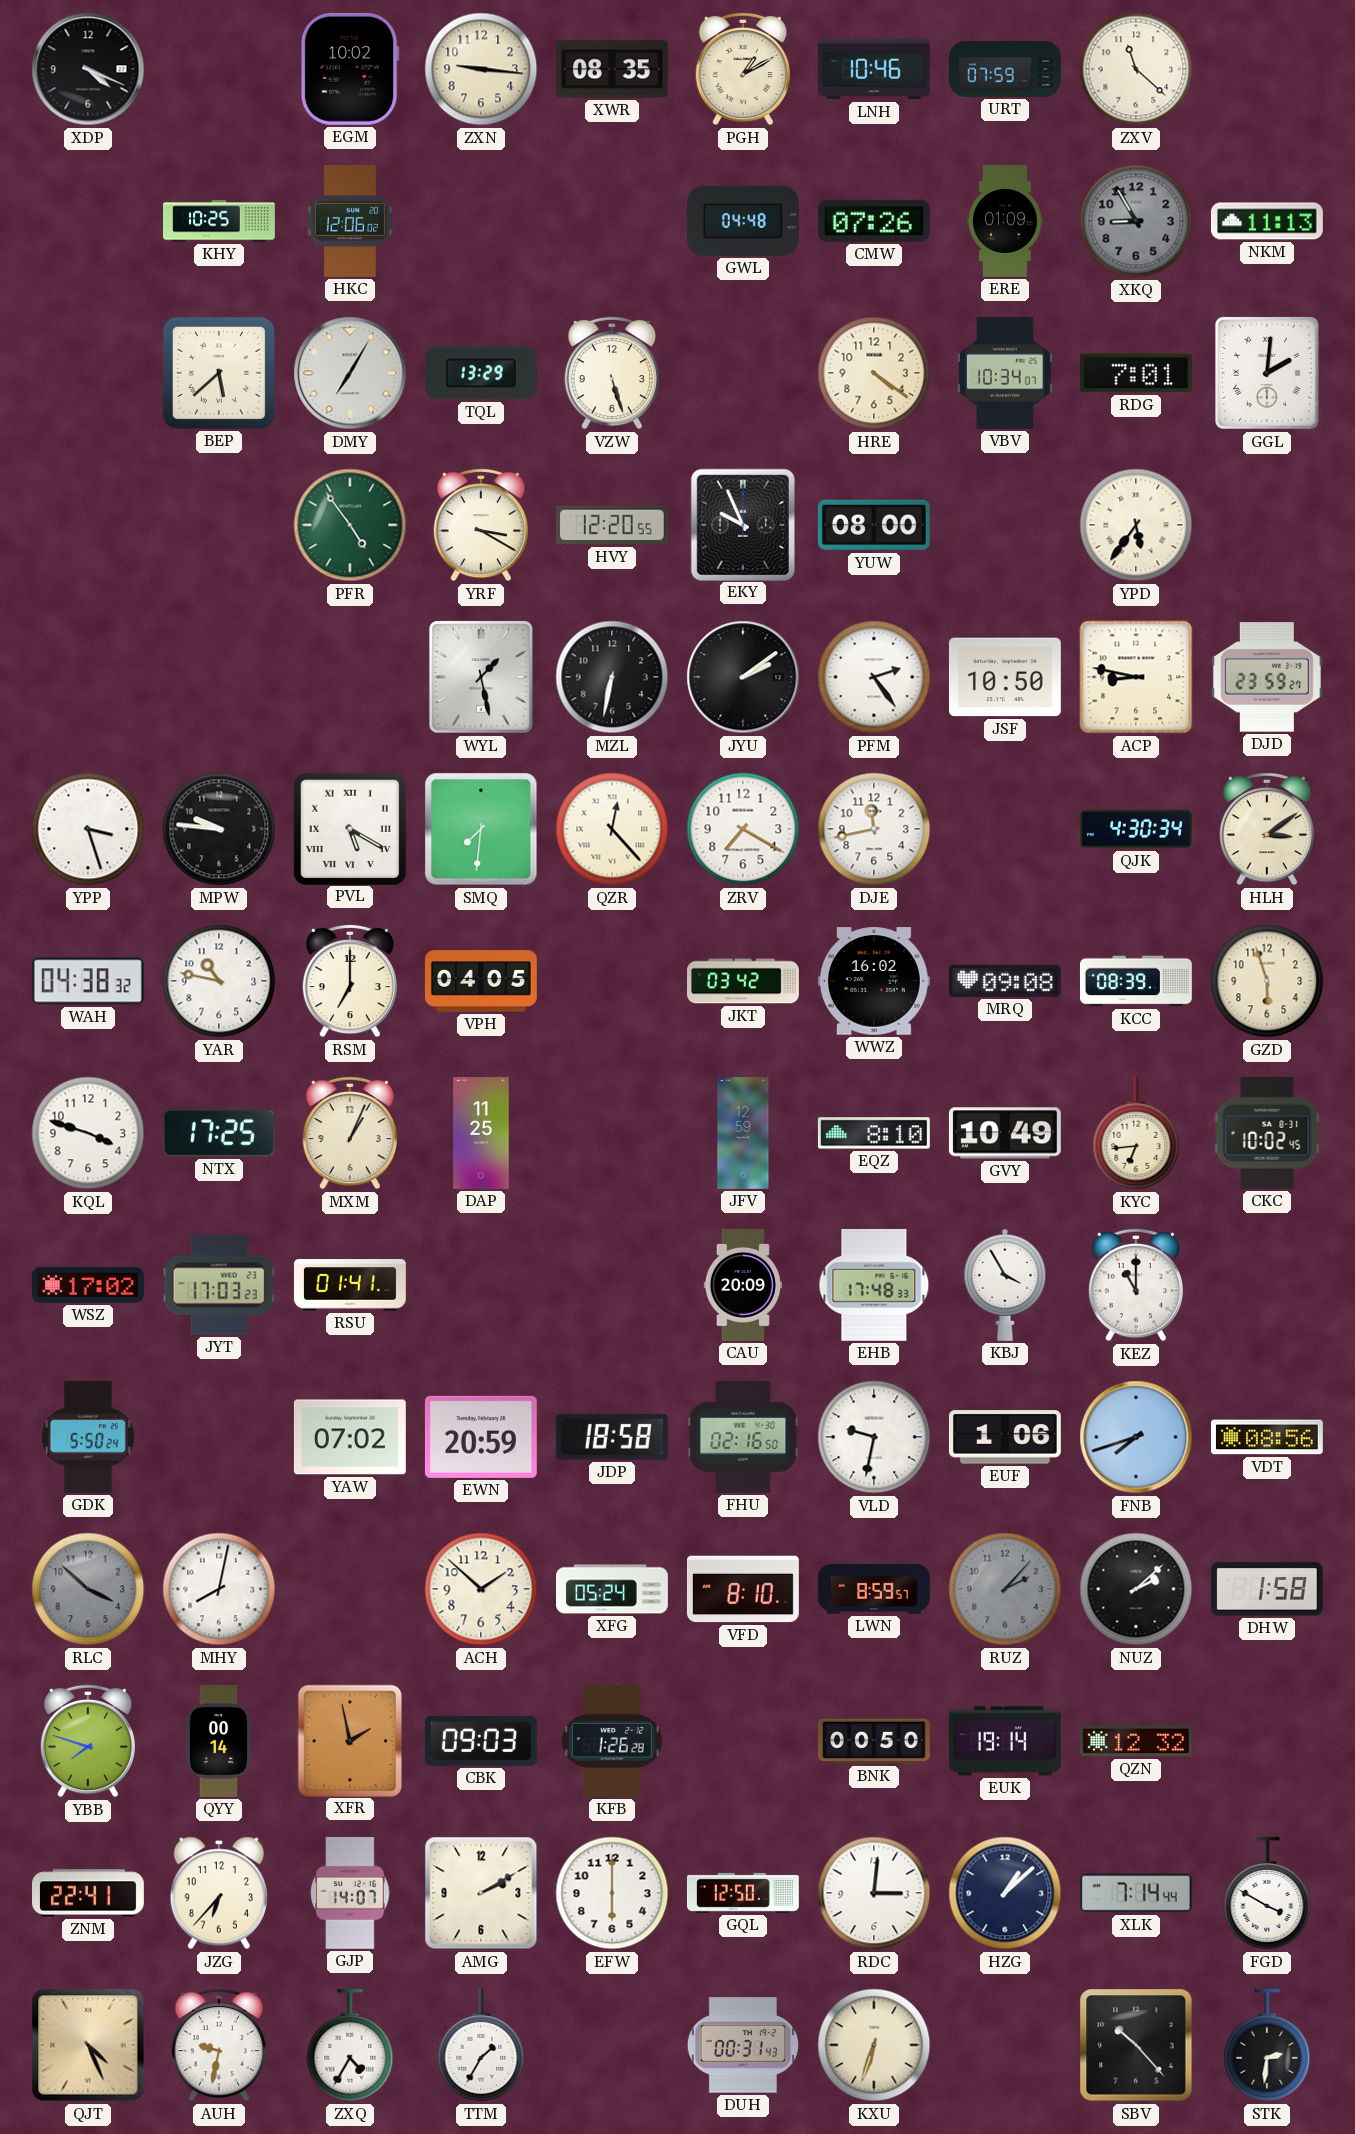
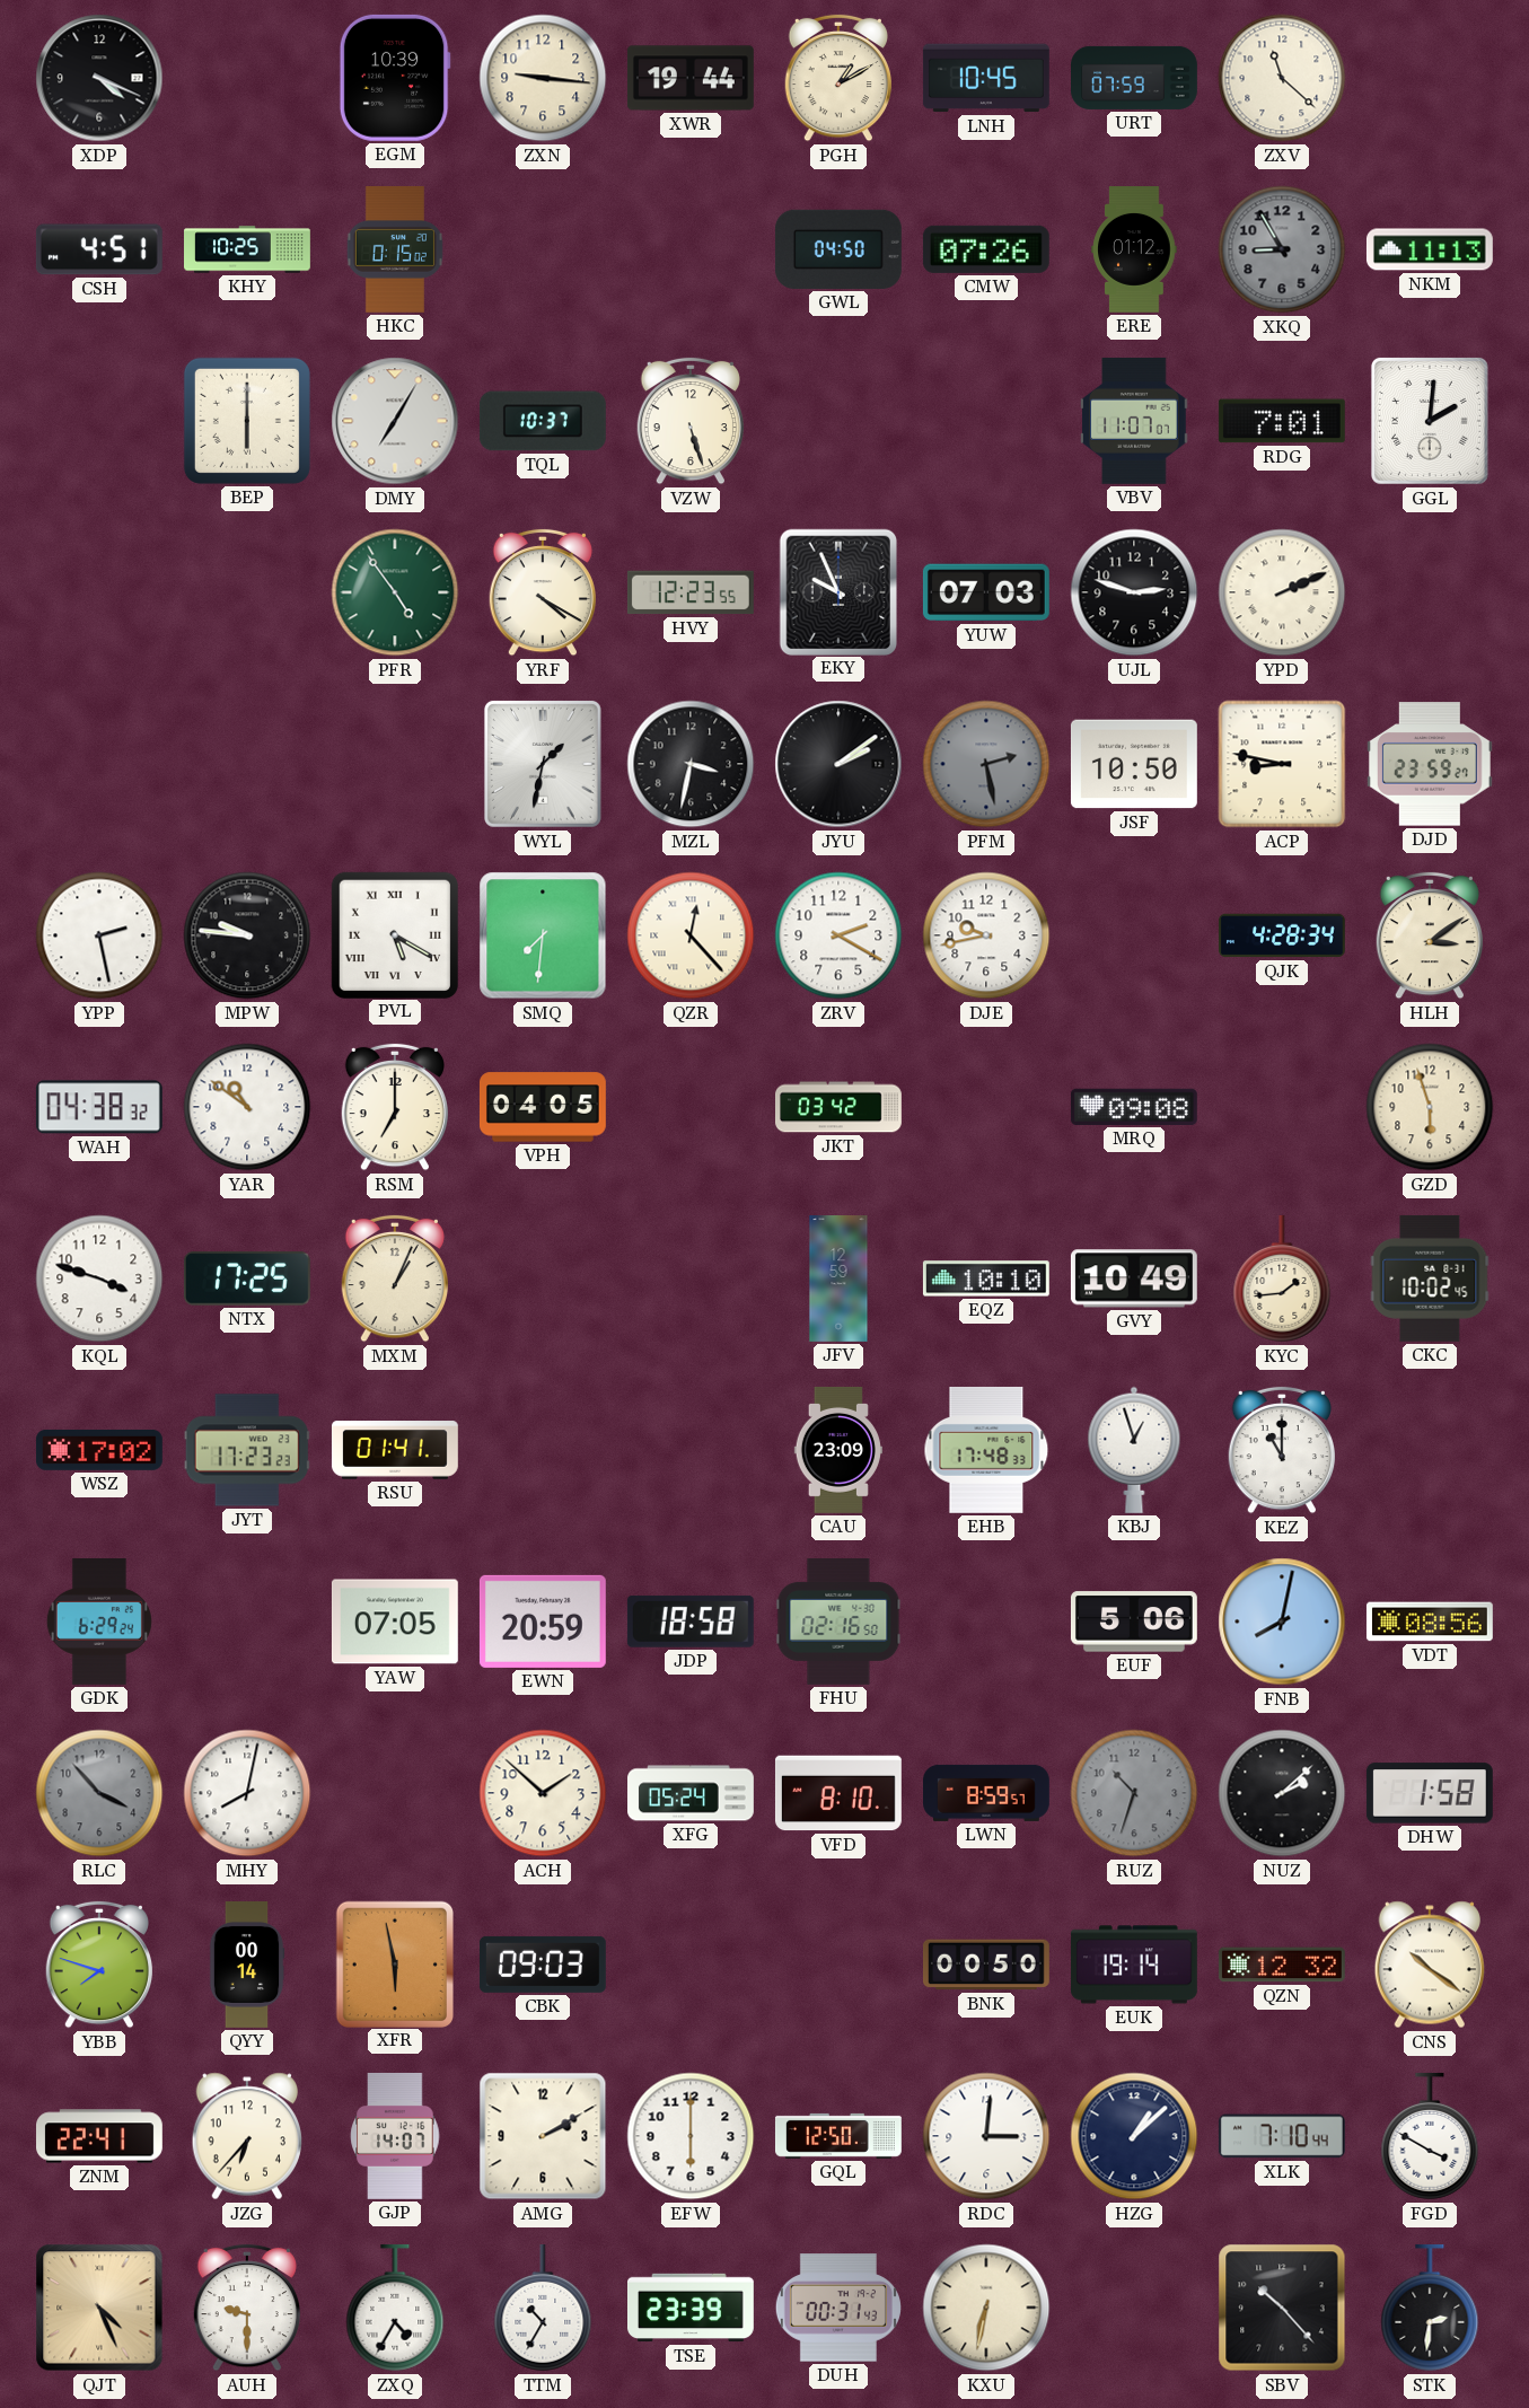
EGM: 10:02 -> 10:39 (395, 78)
XWR: 08:35 -> 19:44 (691, 78)
LNH: 10:46 -> 10:45 (986, 78)
CSH: none -> 4:51 (99, 249)
HKC: 12:06 -> 0:15 (395, 249)
GWL: 04:48 -> 04:50 (838, 249)
ERE: 01:09 -> 01:12 (1134, 251)
BEP: 5:38 -> 6:00 (247, 421)
TQL: 13:29 -> 10:37 (543, 421)
HRE: 4:21 -> none (874, 373)
VBV: 10:34 -> 11:07 (1134, 421)
YRF: 3:20 -> 4:20 (542, 592)
HVY: 12:20 -> 12:23 (691, 592)
YUW: 08:00 -> 07:03 (986, 592)
UJL: none -> 2:48 (1134, 592)
YPD: 5:36 -> 2:11 (1282, 592)
WYL: 1:28 -> 1:32 (543, 764)
MZL: 6:32 -> 3:32 (691, 764)
PFM: 2:24 -> 2:28 (986, 764)
PFM dial: white -> grey (986, 764)
YPP: 3:27 -> 2:28 (99, 935)
ZRV: 7:20 -> 2:20 (838, 935)
DJE: 11:43 -> 9:43 (986, 935)
QJK: 4:30 -> 4:28 (1283, 935)
YAR: 10:47 -> 10:51 (247, 1107)
WWZ: 16:02 -> none (874, 981)
KCC: 08:39 -> none (1136, 981)
DAP: 11:25 -> none (481, 1134)
EQZ: 8:10 -> 10:10 (986, 1278)
KYC: 6:44 -> 1:44 (1282, 1278)
JYT: 17:03 -> 17:23 (247, 1450)
CAU: 20:09 -> 23:09 (838, 1450)
KBJ: 3:55 -> 12:57 (1134, 1450)
GDK: 5:50 -> 6:29 (99, 1622)
YAW: 07:02 -> 07:05 (395, 1622)
VLD: 9:32 -> none (874, 1437)
EUF: 1:06 -> 5:06 (1134, 1622)
FNB: 7:42 -> 8:02 (1282, 1622)
RLC: 3:52 -> 3:53 (99, 1793)
RUZ: 2:07 -> 10:33 (1134, 1793)
XFR: 1:58 -> 5:58 (394, 1963)
KFB: 1:26 -> none (612, 1741)
CNS: none -> 10:21 (1429, 1965)
XLK: 7:14 -> 7:10 (1282, 2136)
AUH: 9:32 -> 9:30 (246, 2308)
TTM: 1:35 -> 10:35 (543, 2308)
TSE: none -> 23:39 (692, 2308)
KXU: 6:33 -> 6:32 (986, 2308)
